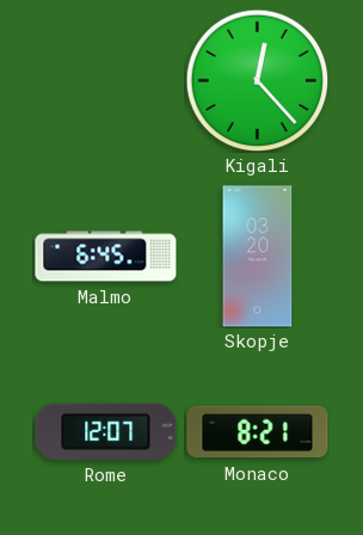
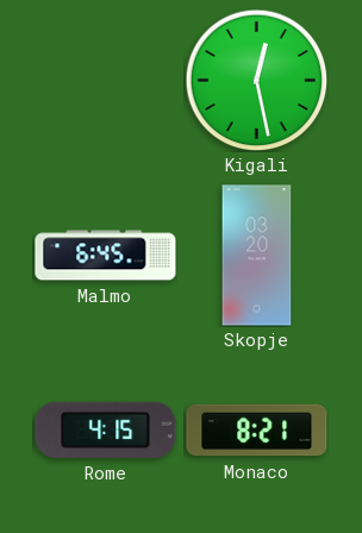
Kigali: 12:23 -> 12:28 (256, 80)
Rome: 12:07 -> 4:15 (106, 429)
